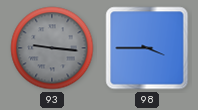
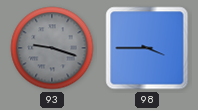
93: 9:16 -> 9:18 (52, 48)
